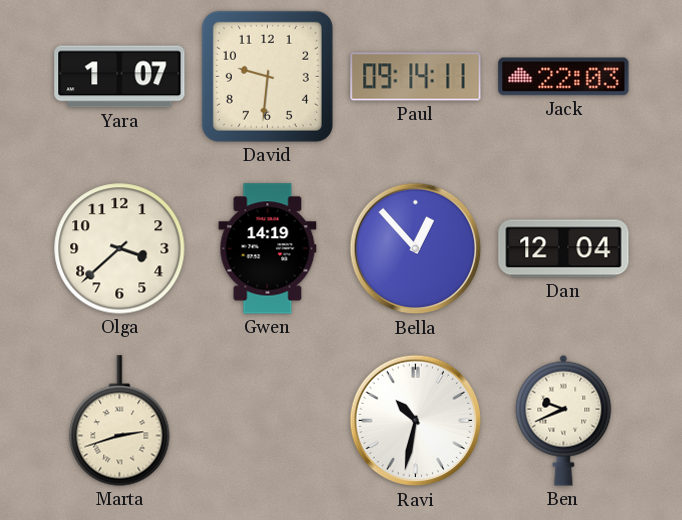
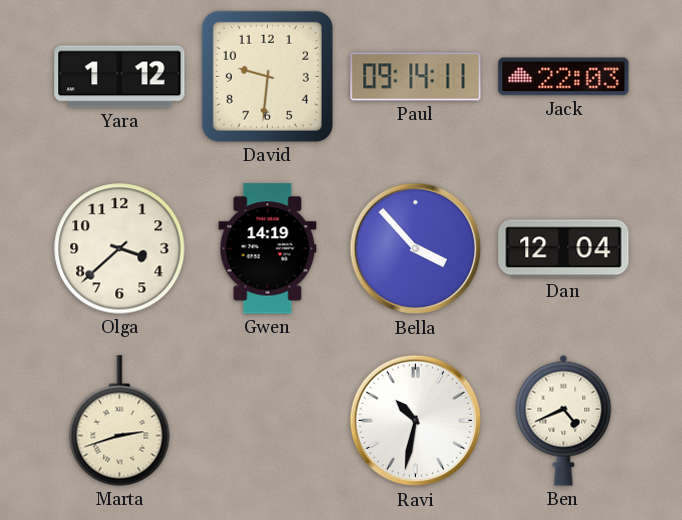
Yara: 1:07 -> 1:12 (120, 77)
Bella: 12:53 -> 3:53 (416, 249)
Ben: 9:41 -> 4:41 (564, 420)
